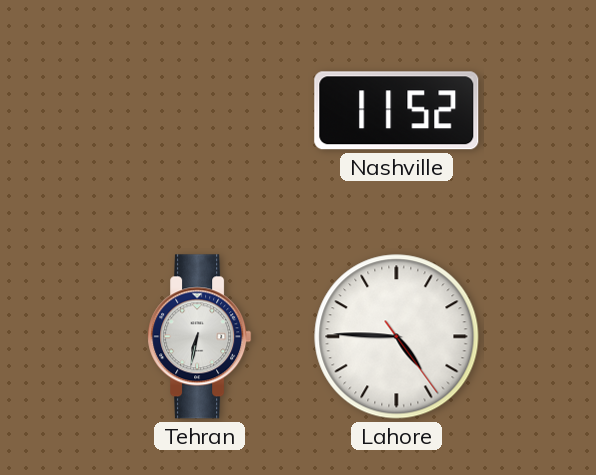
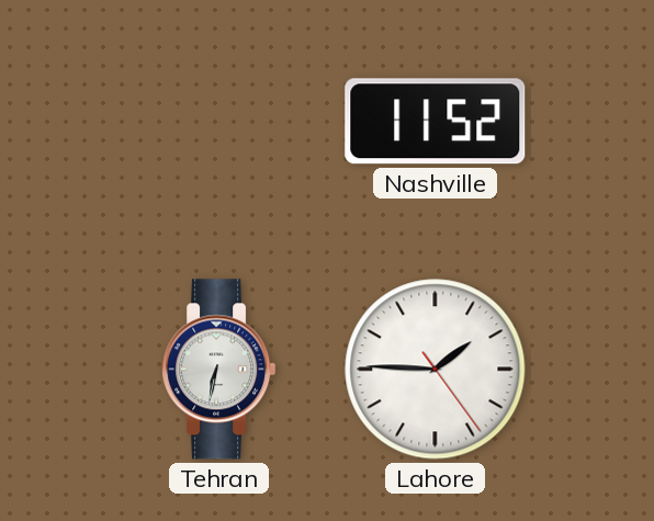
Lahore: 4:45 -> 1:45 (436, 370)
